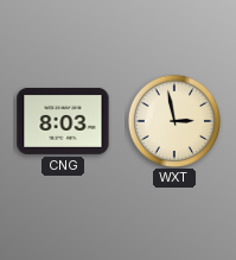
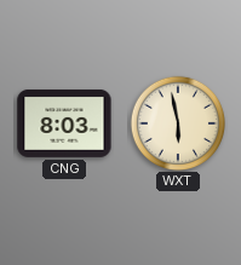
WXT: 2:58 -> 5:58 (177, 122)
